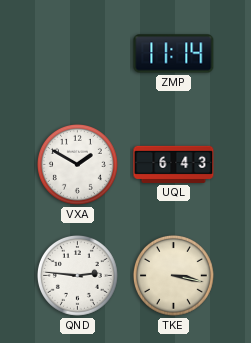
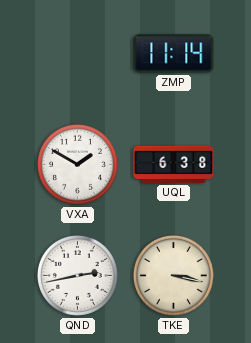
UQL: 6:43 -> 6:38 (174, 164)
QND: 2:46 -> 2:43 (77, 275)
